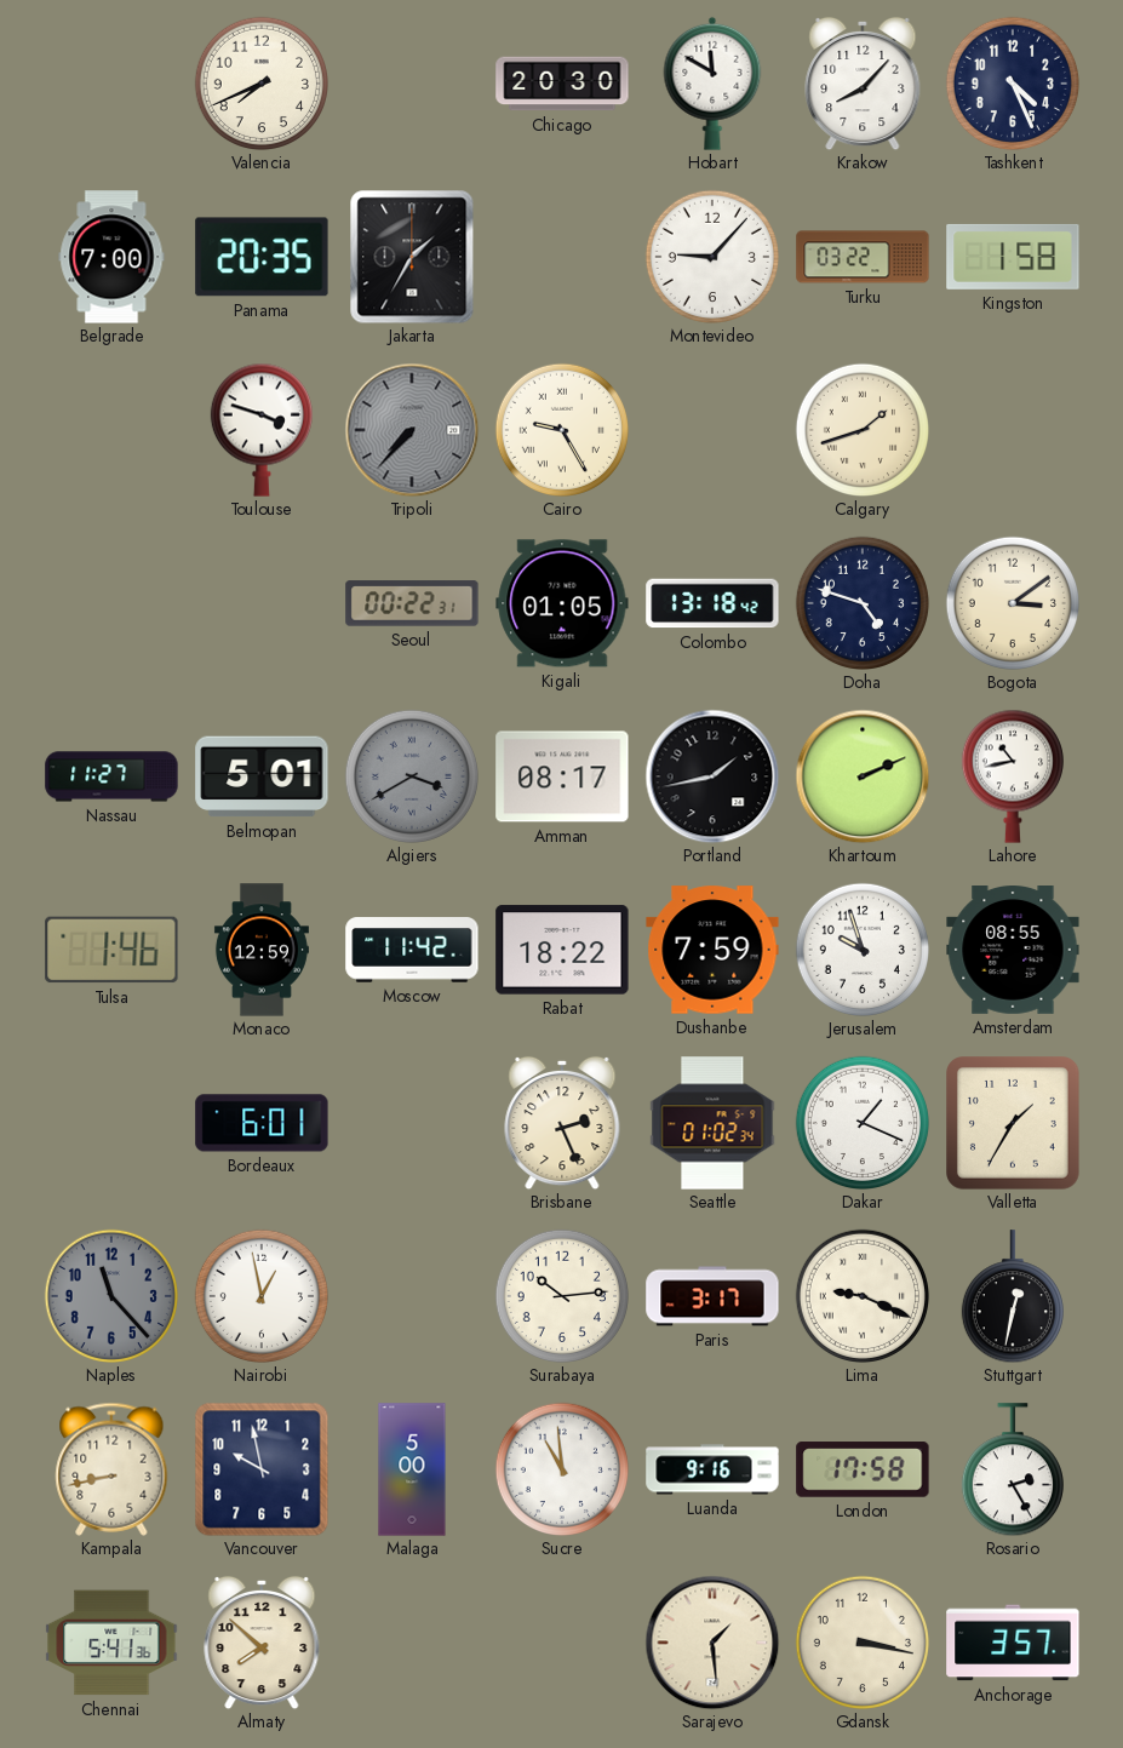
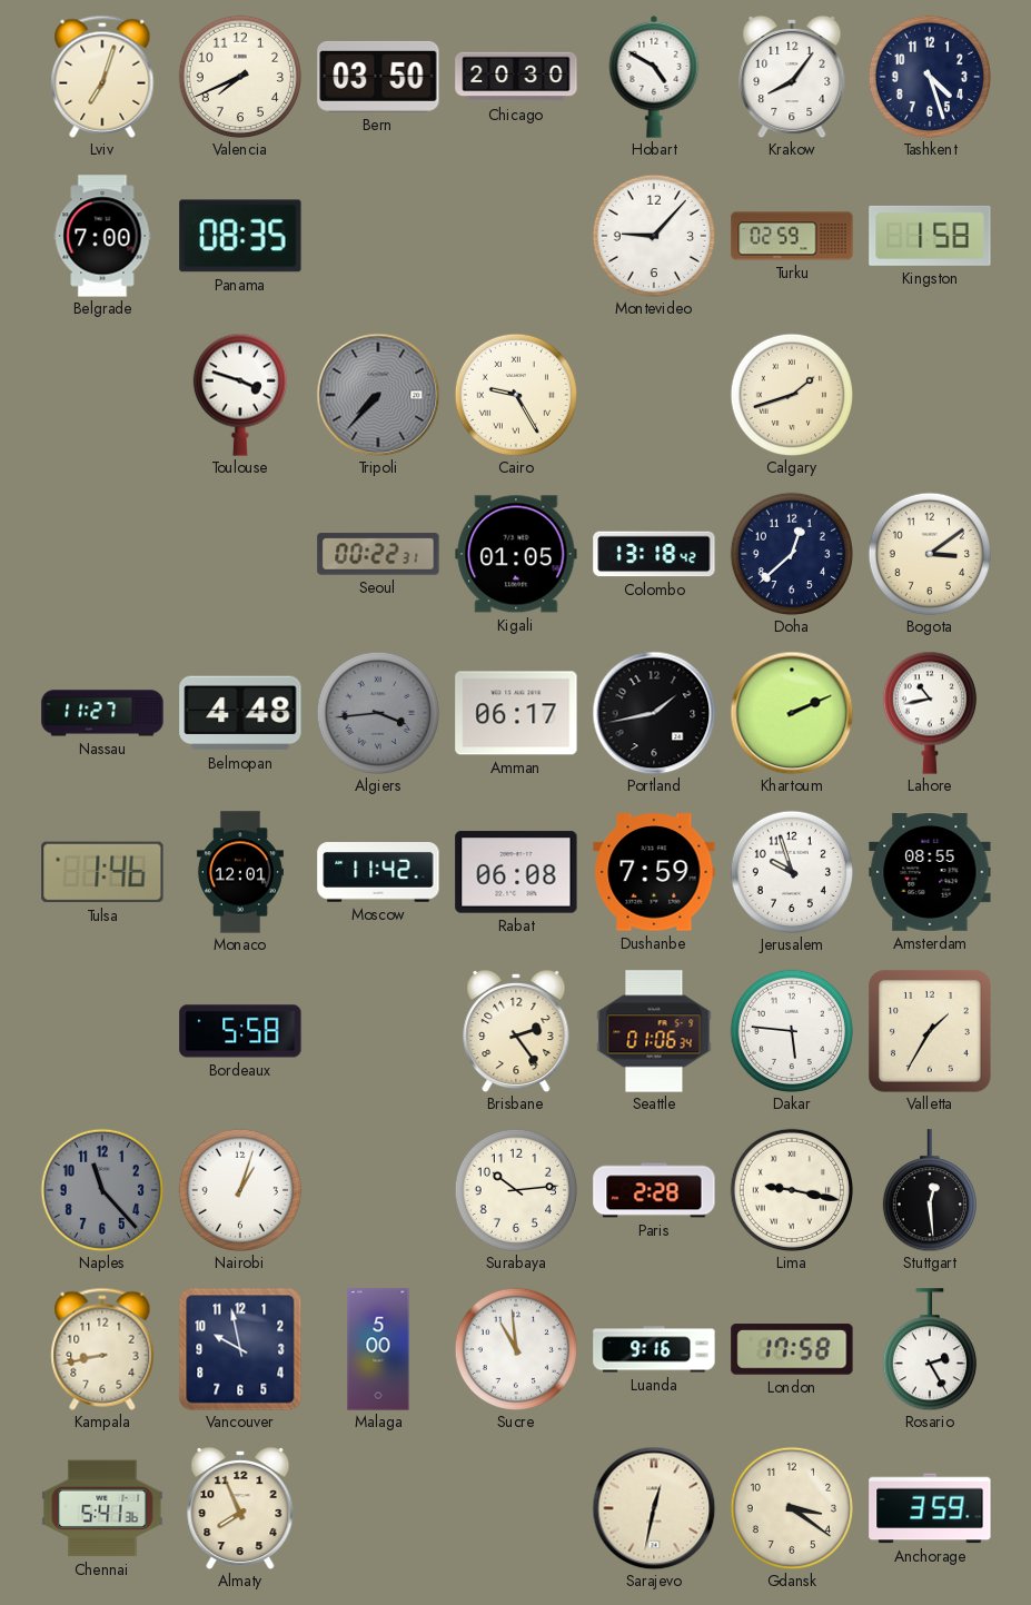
Lviv: none -> 7:03 (102, 77)
Bern: none -> 03:50 (378, 77)
Hobart: 11:50 -> 4:50 (654, 77)
Krakow: 8:07 -> 8:06 (792, 77)
Tashkent: 4:26 -> 4:27 (929, 76)
Panama: 20:35 -> 08:35 (240, 236)
Jakarta: 1:35 -> none (412, 257)
Turku: 03:22 -> 02:59 (792, 236)
Doha: 4:48 -> 12:38 (791, 553)
Belmopan: 5:01 -> 4:48 (240, 713)
Algiers: 3:40 -> 3:44 (377, 712)
Amman: 08:17 -> 06:17 (516, 713)
Monaco: 12:59 -> 12:01 (240, 872)
Rabat: 18:22 -> 06:08 (516, 872)
Bordeaux: 6:01 -> 5:58 (240, 1031)
Brisbane: 2:26 -> 2:24 (516, 1031)
Seattle: 01:02 -> 01:06 (654, 1031)
Dakar: 1:19 -> 5:46 (791, 1030)
Nairobi: 12:58 -> 1:03 (239, 1189)
Paris: 3:17 -> 2:28 (654, 1190)
Lima: 9:19 -> 9:17 (791, 1189)
Stuttgart: 12:32 -> 12:29 (930, 1190)
Almaty: 7:52 -> 7:56 (240, 1508)
Sarajevo: 1:29 -> 12:32 (654, 1508)
Gdansk: 3:17 -> 3:21 (791, 1507)
Anchorage: 3:57 -> 3:59 (930, 1508)
